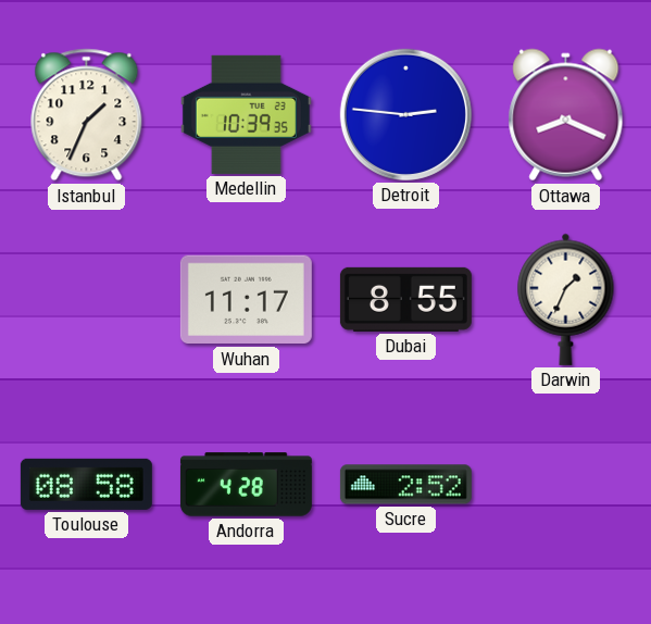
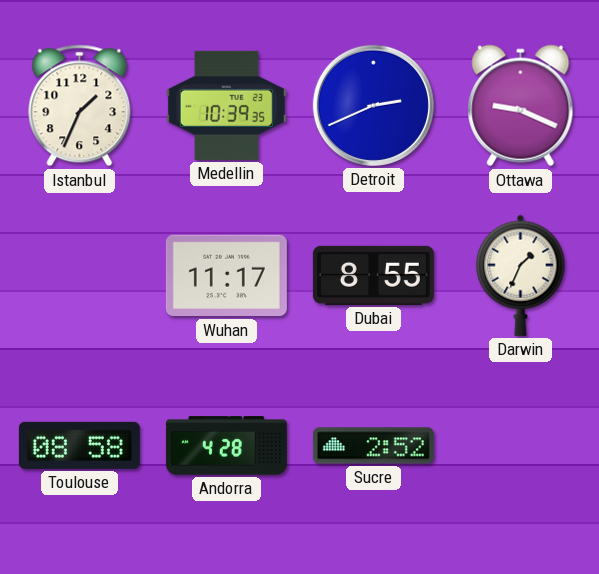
Detroit: 2:46 -> 2:41 (373, 105)
Ottawa: 8:19 -> 9:19 (521, 106)
